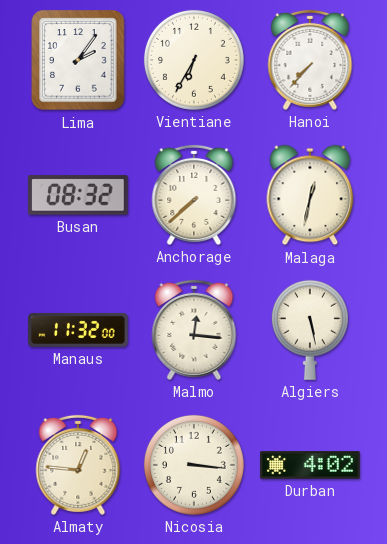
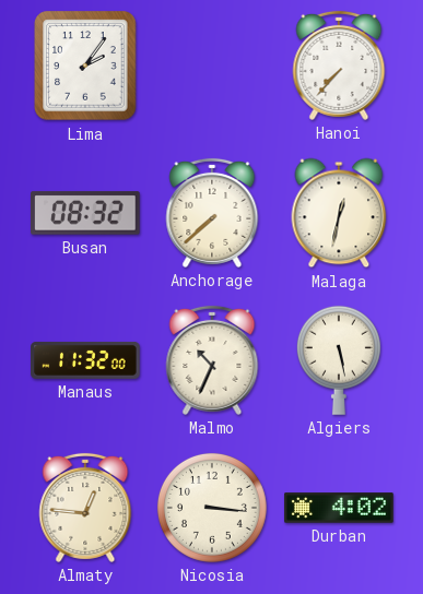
Vientiane: 6:35 -> none (194, 60)
Malmo: 12:16 -> 10:34 (212, 360)
